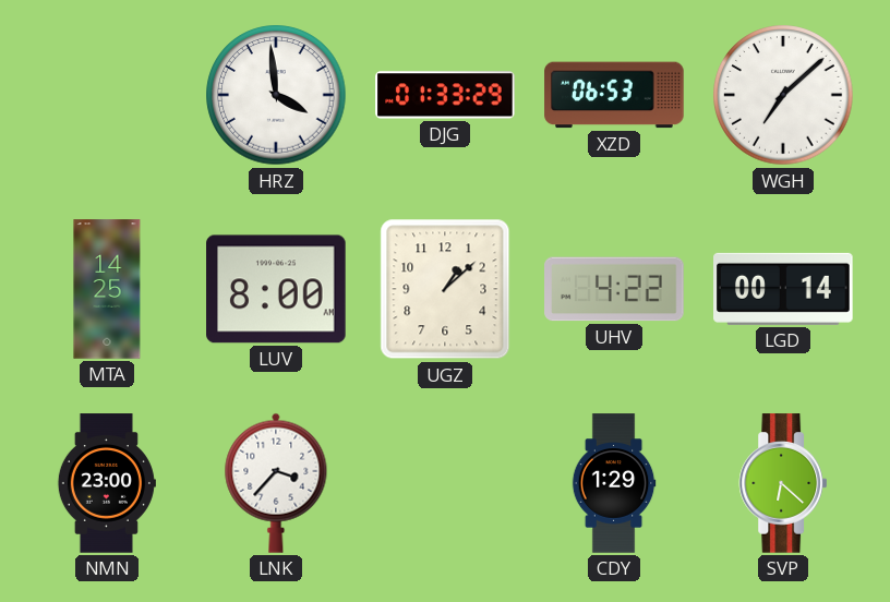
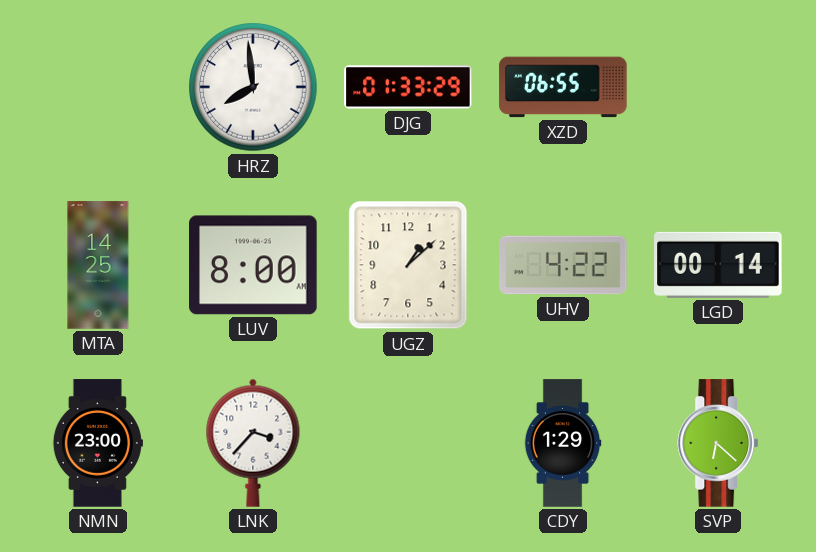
HRZ: 3:59 -> 7:59 (253, 87)
XZD: 06:53 -> 06:55 (563, 87)
WGH: 7:08 -> none (783, 95)
